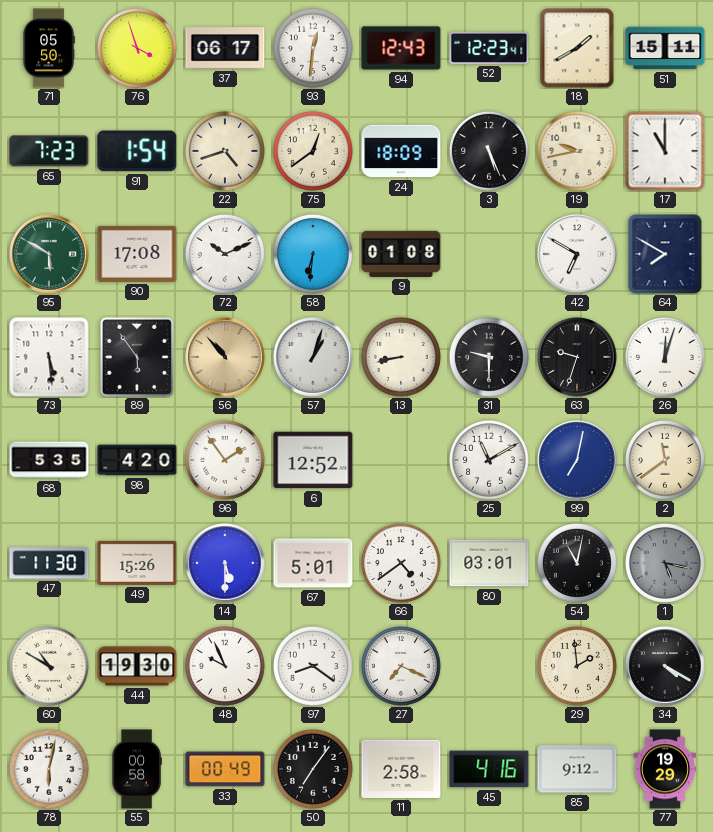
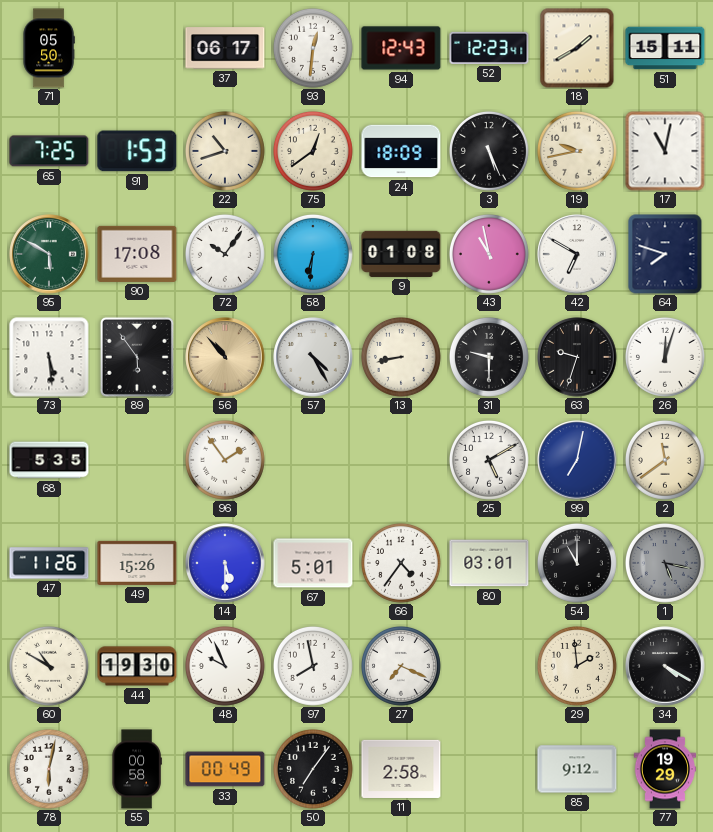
76: 3:57 -> none (137, 48)
65: 7:23 -> 7:25 (49, 151)
91: 1:54 -> 1:53 (137, 151)
22: 4:42 -> 10:42 (225, 151)
17: 11:00 -> 11:02 (665, 151)
72: 10:11 -> 10:06 (225, 254)
43: none -> 10:58 (489, 254)
64: 7:50 -> 7:48 (665, 254)
57: 1:03 -> 4:25 (313, 357)
98: 4:20 -> none (137, 460)
6: 12:52 -> none (313, 460)
25: 11:10 -> 5:10 (489, 460)
47: 11:30 -> 11:26 (49, 563)
66: 4:39 -> 4:36 (401, 563)
54: 11:02 -> 11:00 (577, 563)
97: 8:21 -> 7:58 (313, 666)
45: 4:16 -> none (489, 769)
